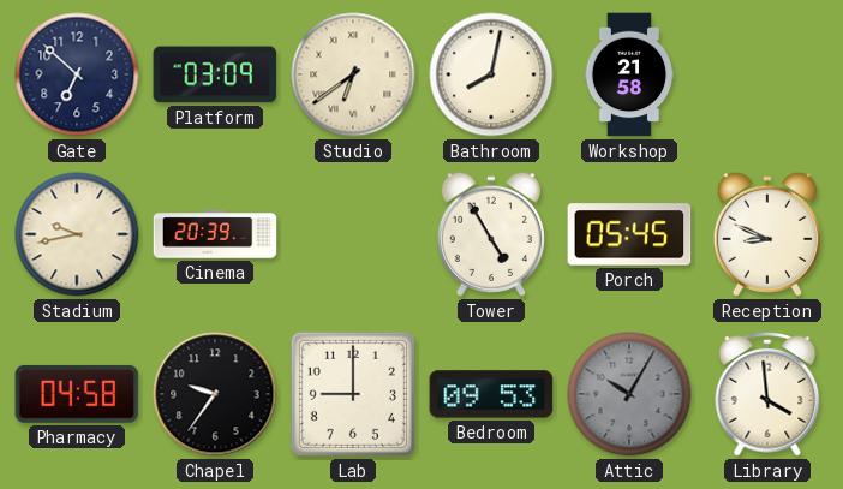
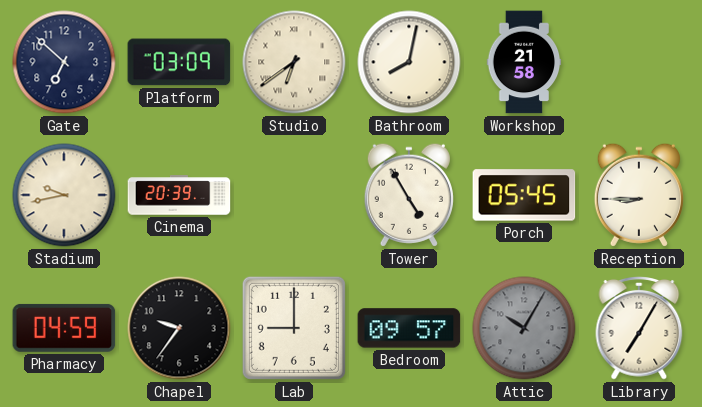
Reception: 8:49 -> 8:45 (639, 195)
Pharmacy: 04:58 -> 04:59 (64, 328)
Bedroom: 09:53 -> 09:57 (409, 328)
Library: 3:59 -> 7:05 (639, 329)
